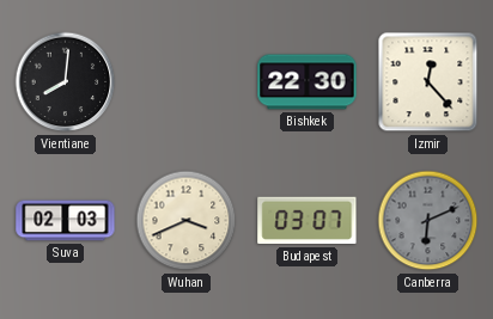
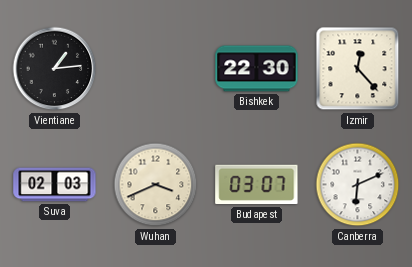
Vientiane: 8:01 -> 1:14 (55, 69)
Canberra dial: grey -> white (358, 185)
